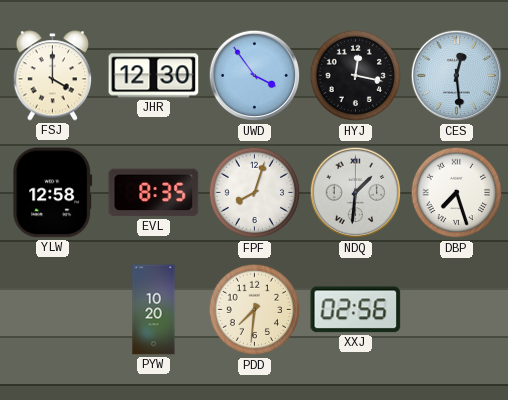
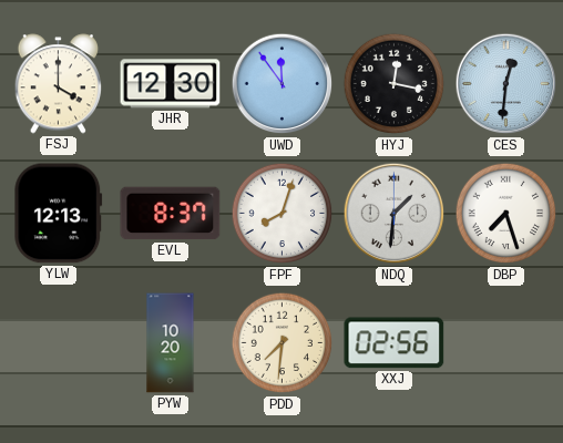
UWD: 3:54 -> 11:54 (283, 84)
CES: 12:29 -> 12:31 (506, 84)
YLW: 12:58 -> 12:13 (59, 214)
EVL: 8:35 -> 8:37 (171, 214)
